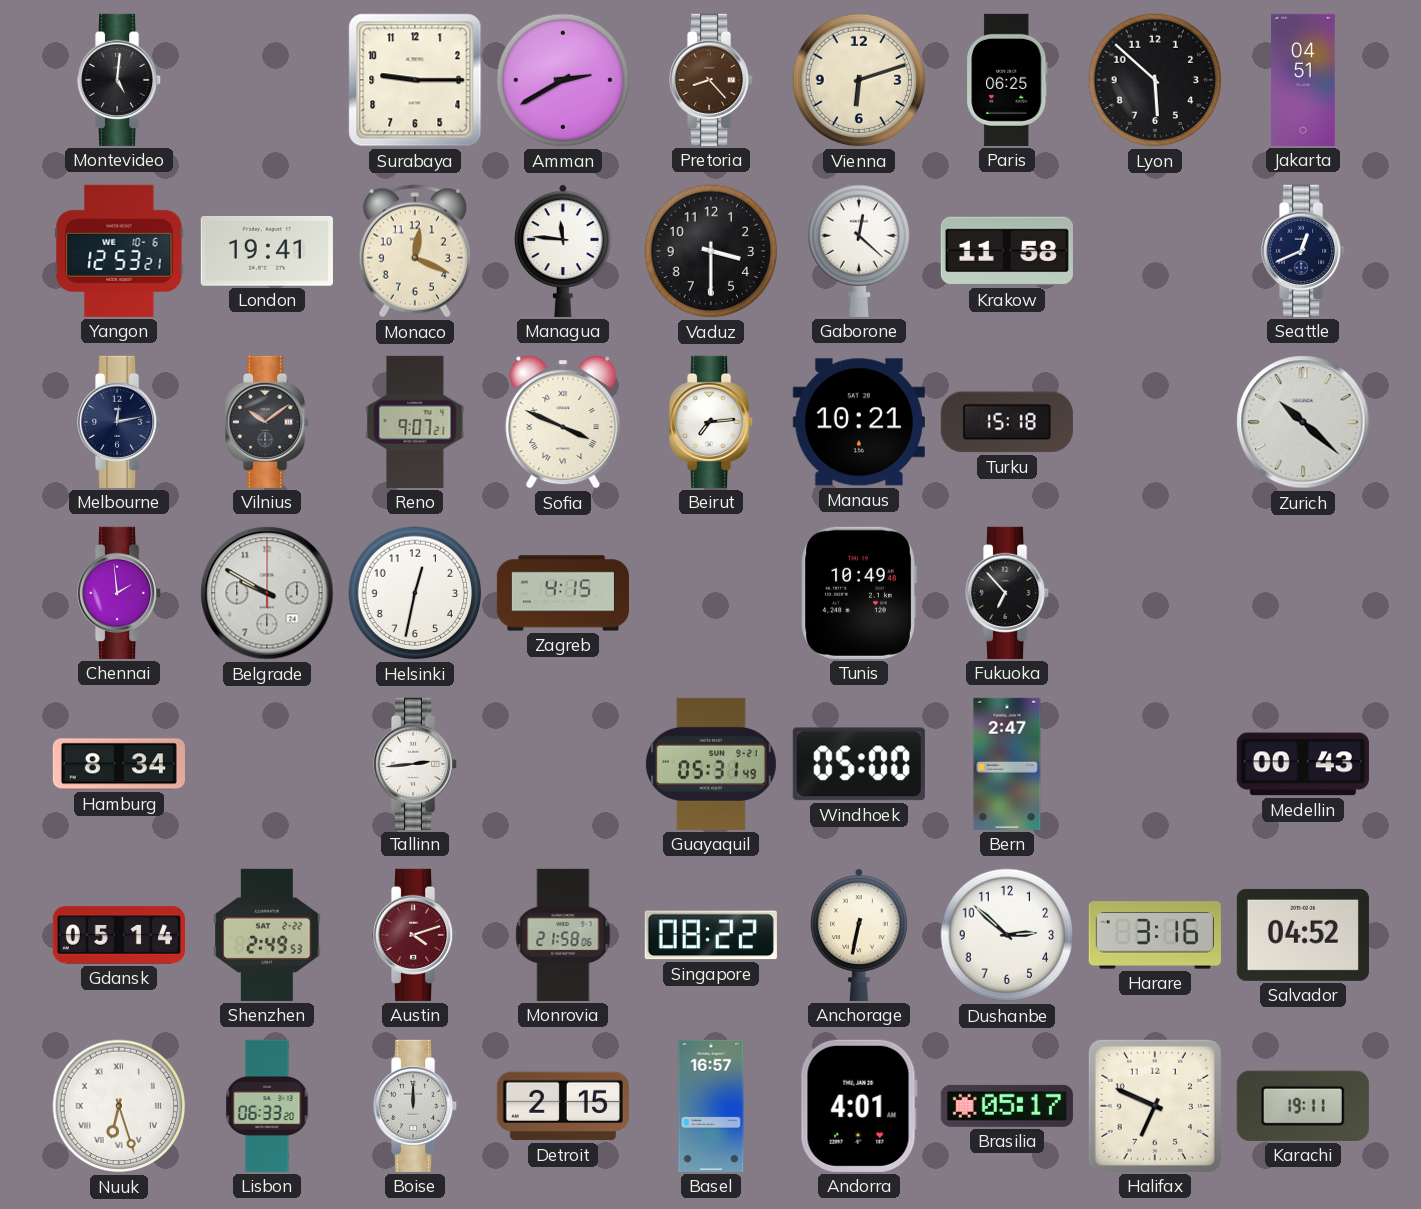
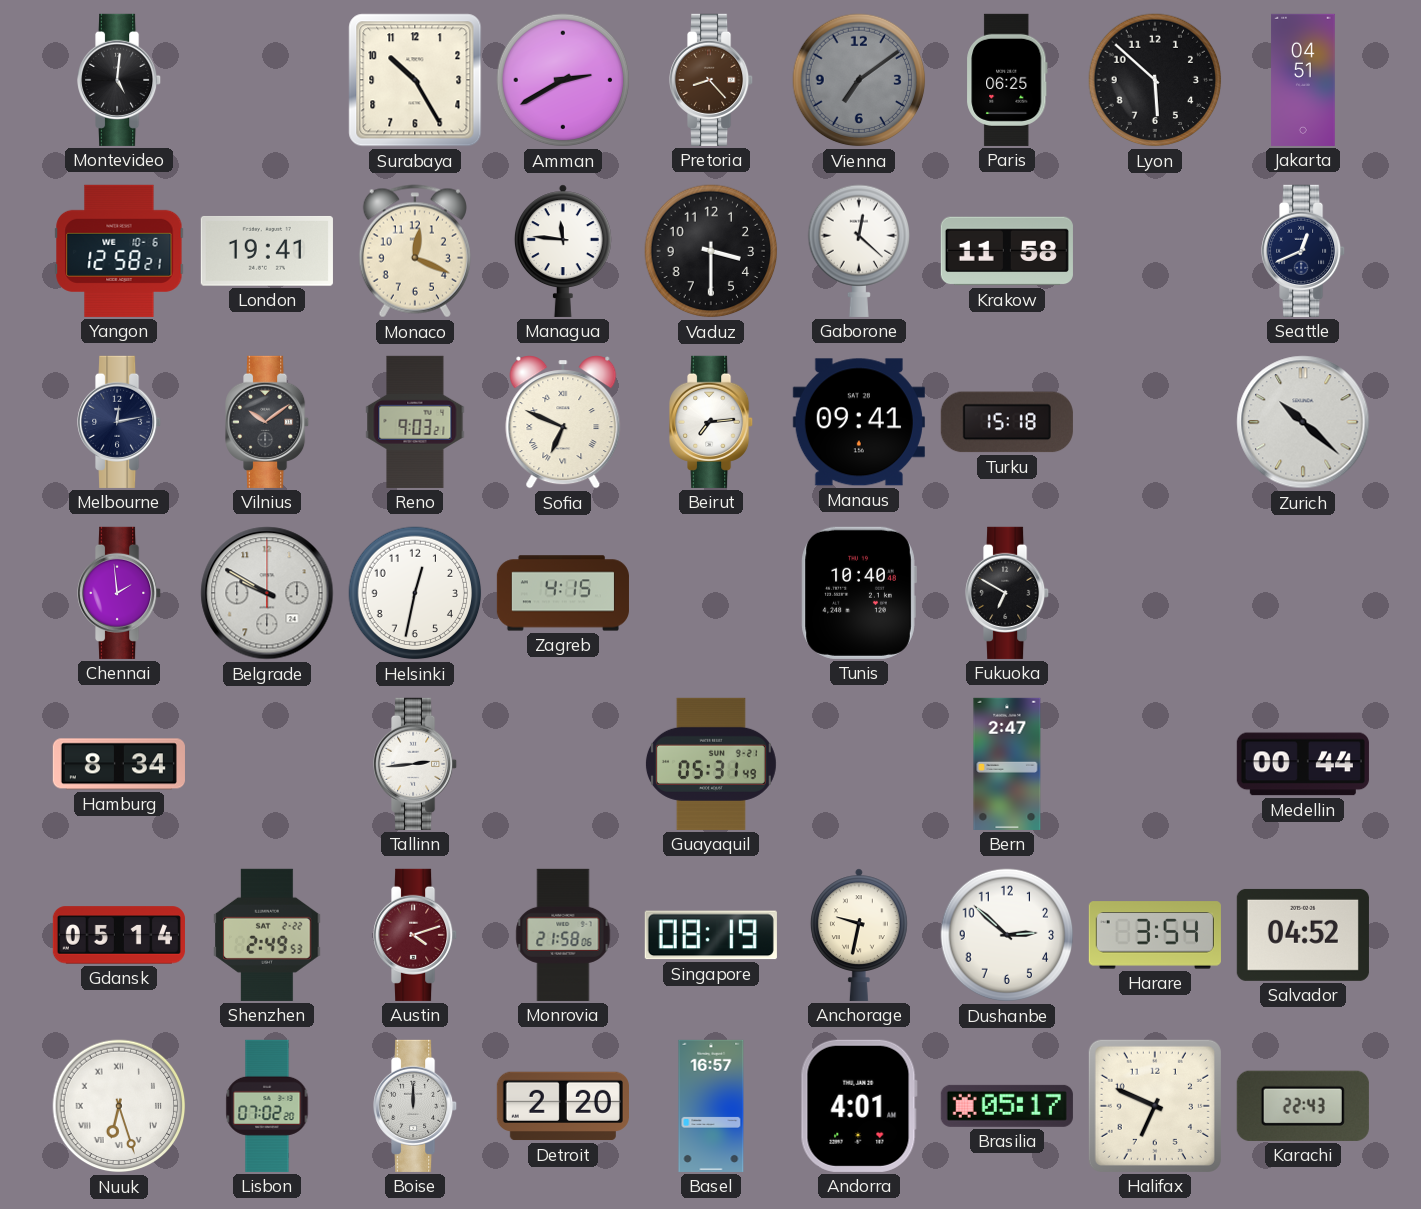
Surabaya: 9:15 -> 10:25 (415, 80)
Vienna: 6:12 -> 7:09 (859, 80)
Vienna dial: cream -> grey (859, 80)
Yangon: 12:53 -> 12:58 (119, 251)
Reno: 9:07 -> 9:03 (415, 422)
Sofia: 3:49 -> 6:49 (563, 422)
Manaus: 10:21 -> 09:41 (859, 422)
Tunis: 10:49 -> 10:40 (859, 593)
Fukuoka: 6:53 -> 6:50 (1008, 593)
Windhoek: 05:00 -> none (859, 764)
Medellin: 00:43 -> 00:44 (1303, 764)
Singapore: 08:22 -> 08:19 (711, 935)
Anchorage: 6:32 -> 9:32 (859, 935)
Harare: 3:16 -> 3:54 (1155, 935)
Lisbon: 06:33 -> 07:02 (267, 1106)
Detroit: 2:15 -> 2:20 (563, 1106)
Karachi: 19:11 -> 22:43 (1303, 1106)
